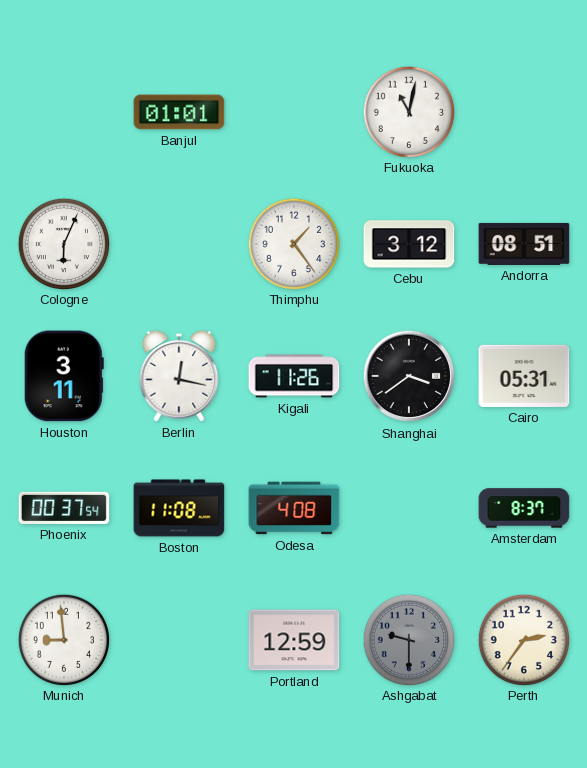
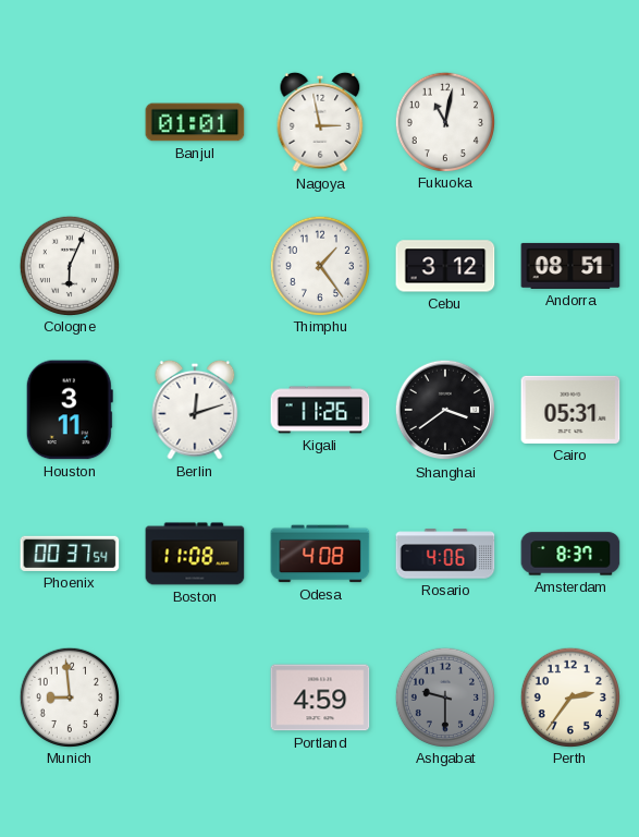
Nagoya: none -> 2:58 (320, 122)
Berlin: 12:17 -> 12:12 (195, 410)
Rosario: none -> 4:06 (445, 554)
Portland: 12:59 -> 4:59 (320, 697)
